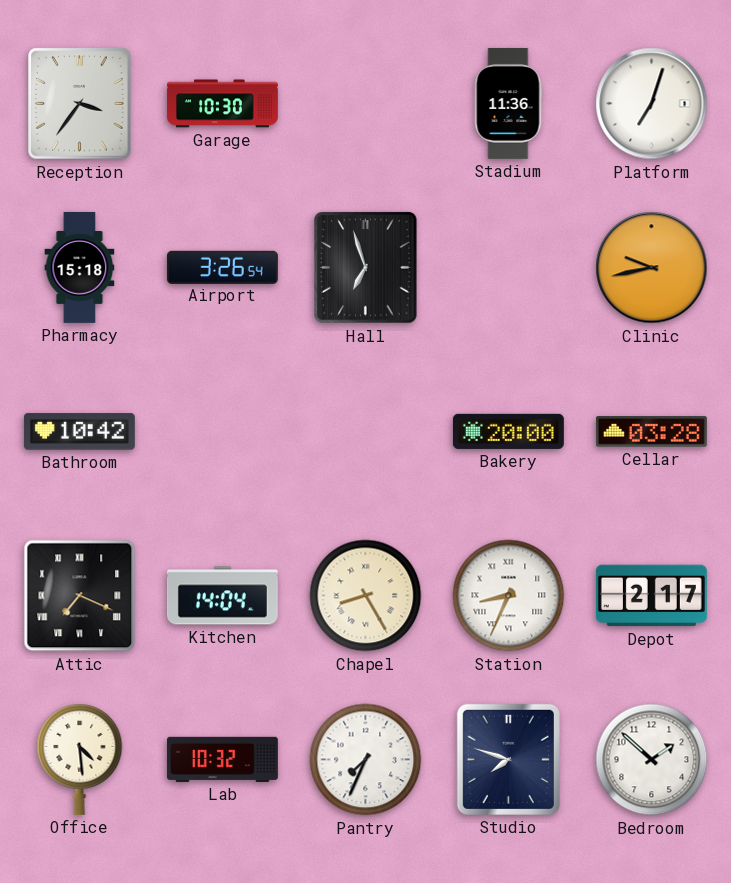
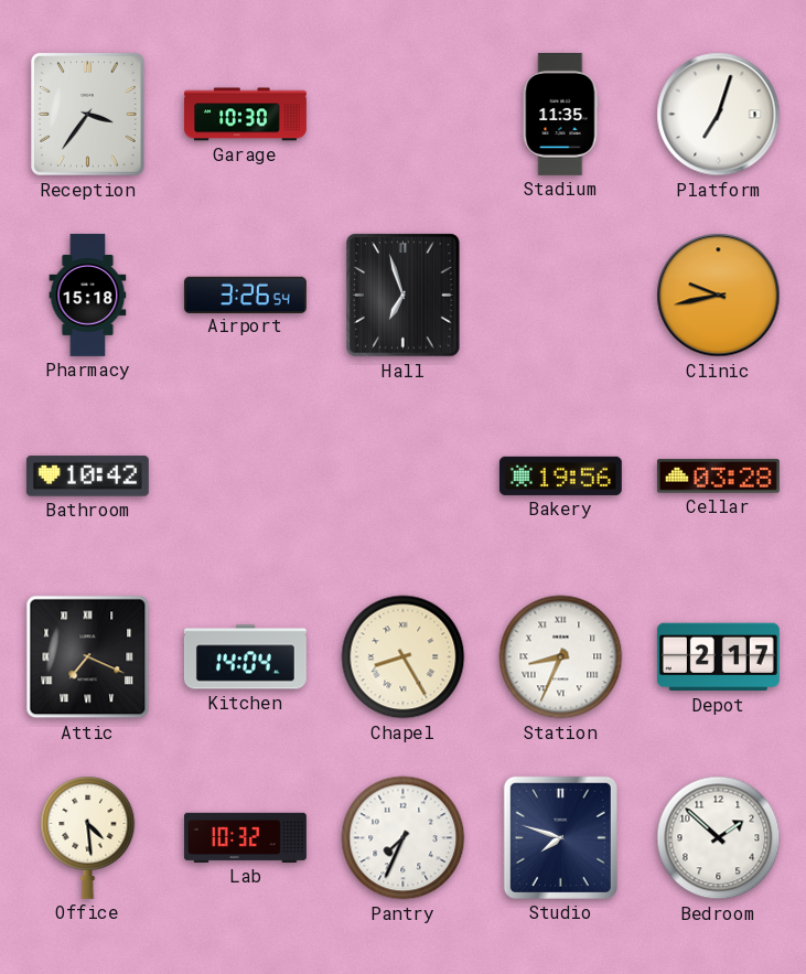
Stadium: 11:36 -> 11:35 (560, 114)
Bakery: 20:00 -> 19:56 (560, 475)
